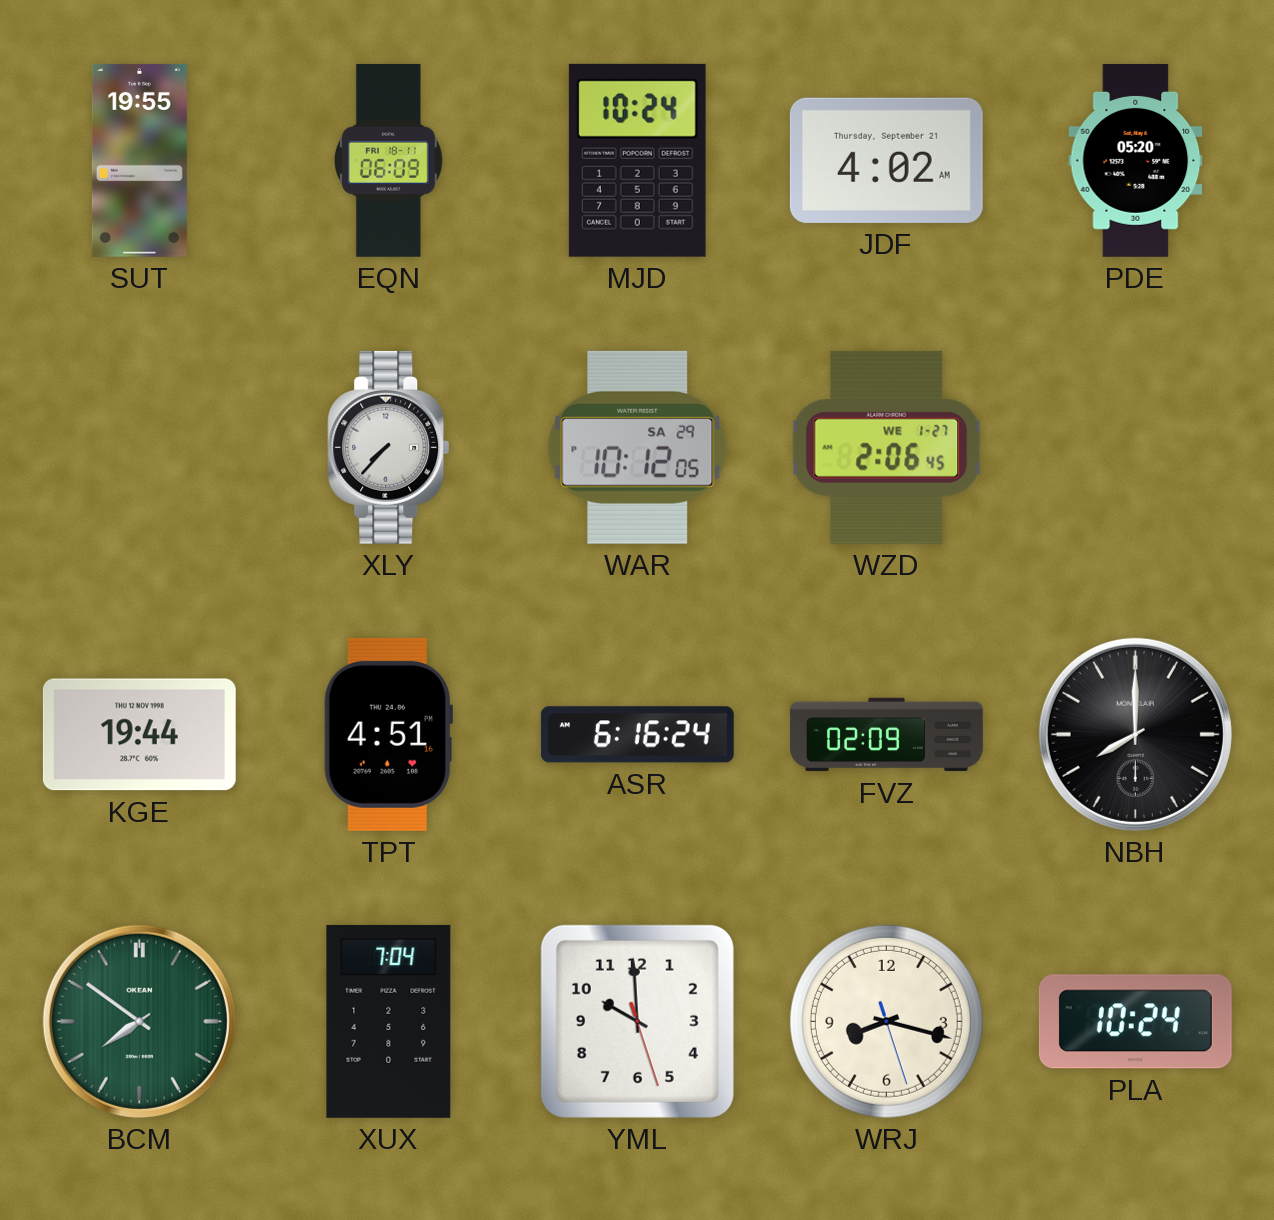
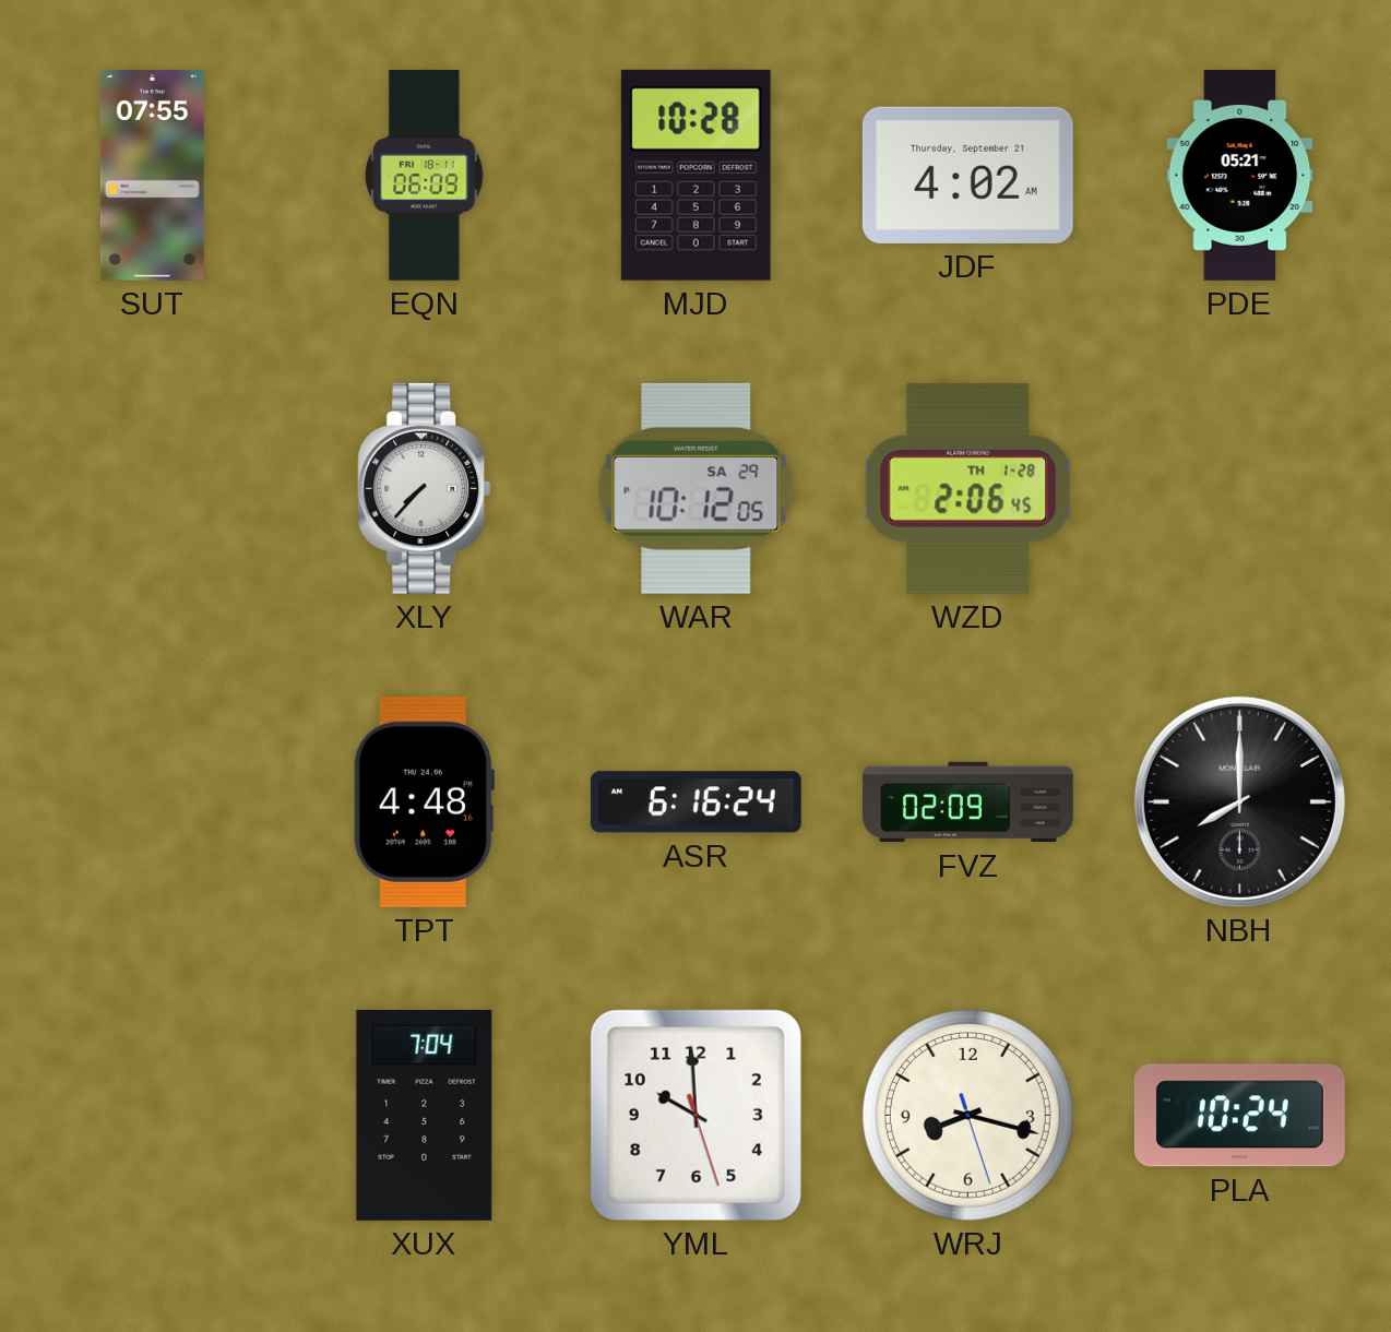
SUT: 19:55 -> 07:55 (152, 175)
MJD: 10:24 -> 10:28 (695, 175)
PDE: 05:20 -> 05:21 (1240, 175)
WZD date: WE 1-27 -> TH 1-28 (968, 488)
KGE: 19:44 -> none (139, 735)
TPT: 4:51 -> 4:48 (424, 801)
BCM: 7:51 -> none (139, 1021)
